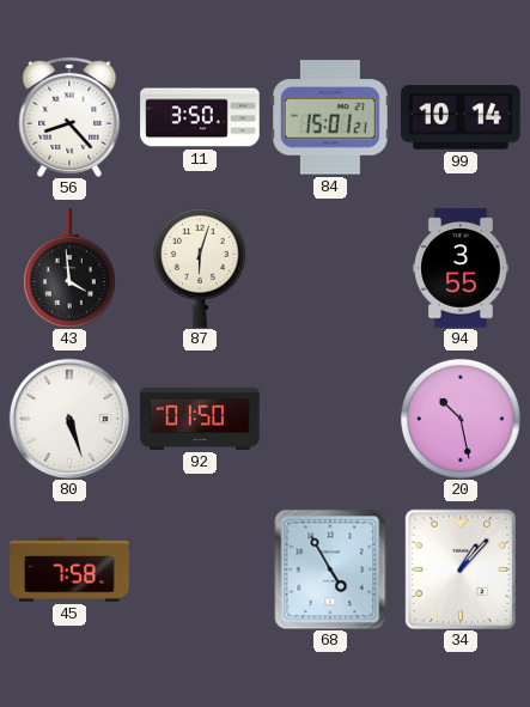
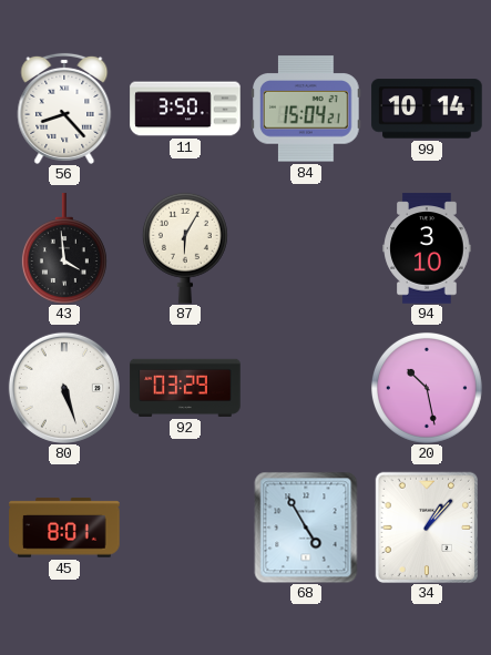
84: 15:01 -> 15:04 (306, 109)
87: 6:03 -> 6:05 (185, 248)
94: 3:55 -> 3:10 (427, 248)
92: 01:50 -> 03:29 (185, 388)
45: 7:58 -> 8:01 (64, 528)
